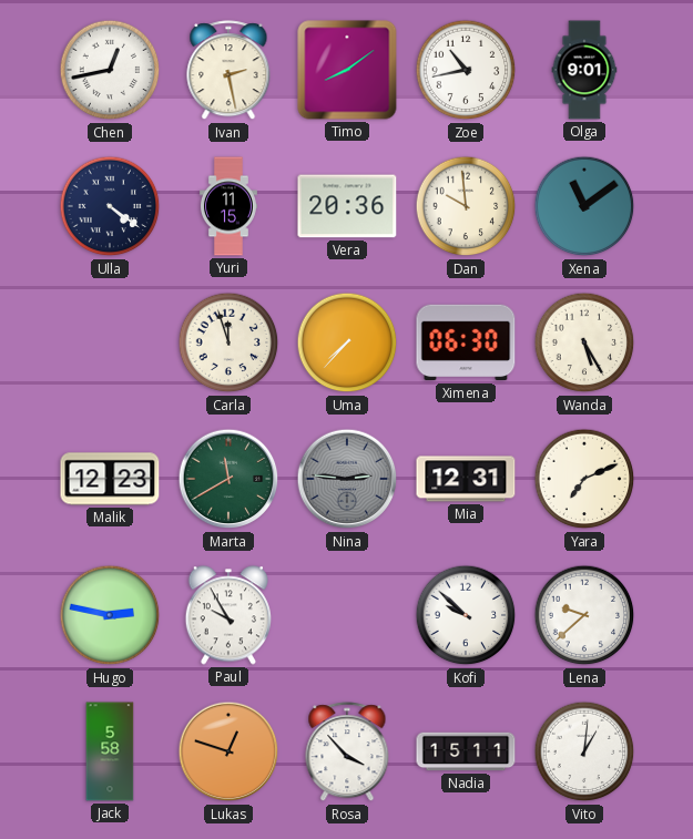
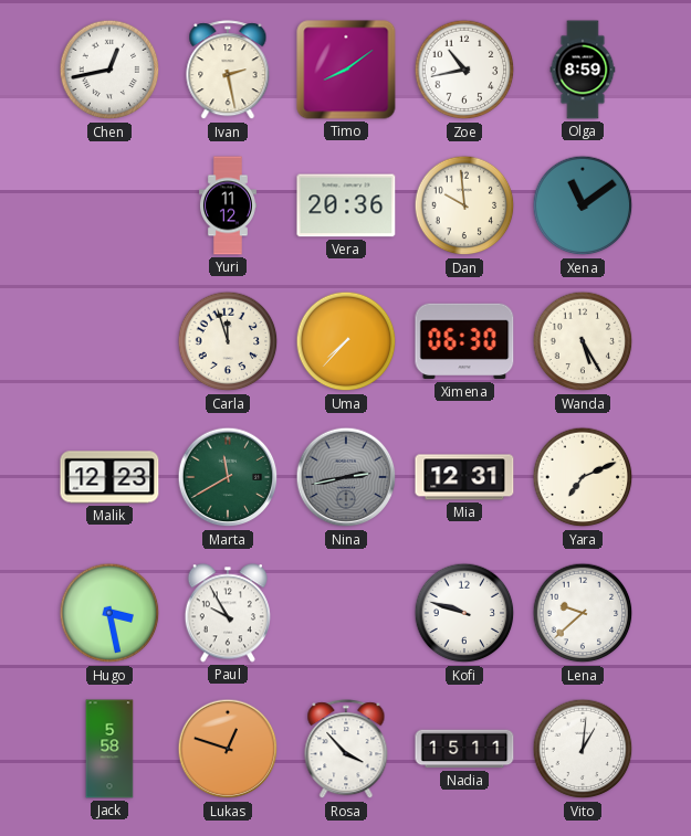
Olga: 9:01 -> 8:59 (583, 70)
Ulla: 4:21 -> none (110, 206)
Yuri: 11:15 -> 11:12 (228, 205)
Nina: 2:46 -> 2:43 (346, 477)
Hugo: 2:47 -> 3:28 (109, 613)
Kofi: 9:52 -> 9:48 (464, 613)
